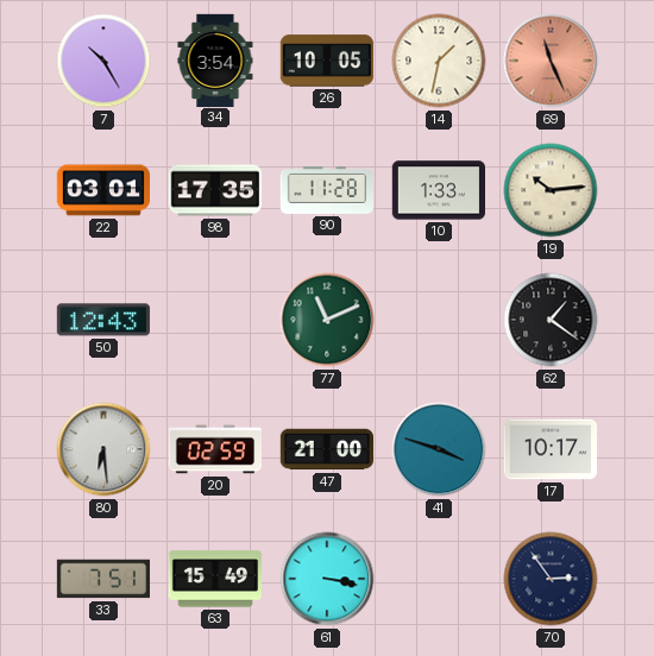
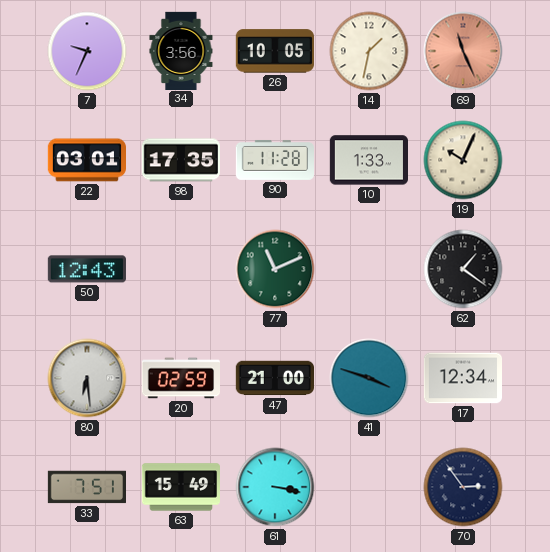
7: 10:25 -> 9:34 (87, 51)
34: 3:54 -> 3:56 (181, 50)
19: 10:14 -> 10:04 (463, 160)
17: 10:17 -> 12:34 (462, 378)
